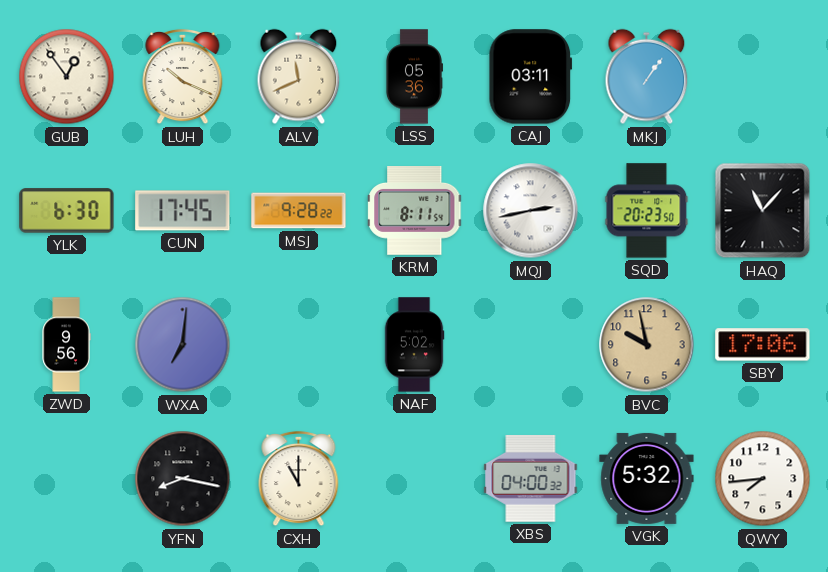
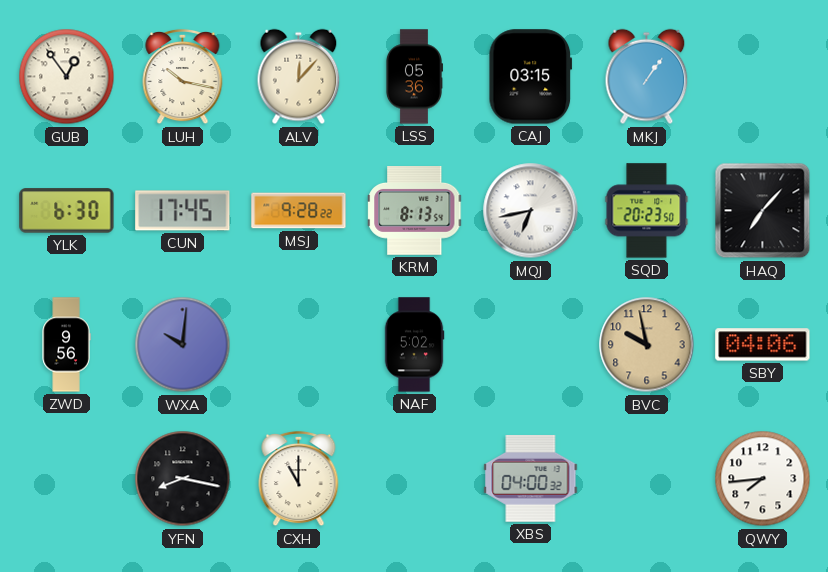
LUH: 10:19 -> 10:17 (183, 77)
ALV: 11:41 -> 12:07 (299, 77)
CAJ: 03:11 -> 03:15 (531, 77)
KRM: 8:11 -> 8:13 (415, 211)
MQJ: 2:43 -> 6:43 (531, 211)
HAQ: 11:07 -> 7:07 (763, 211)
WXA: 7:01 -> 10:01 (183, 345)
SBY: 17:06 -> 04:06 (763, 345)
VGK: 5:32 -> none (647, 478)
